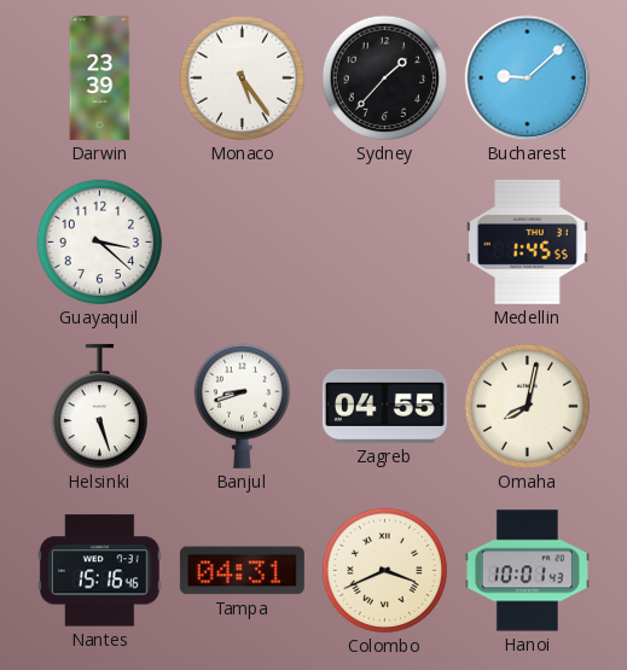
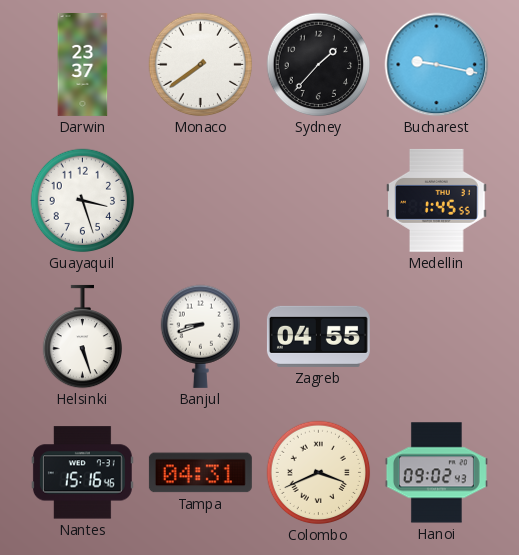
Darwin: 23:39 -> 23:37 (83, 64)
Monaco: 5:24 -> 7:39 (201, 65)
Bucharest: 9:08 -> 9:17 (437, 65)
Guayaquil: 3:22 -> 3:27 (83, 201)
Omaha: 8:02 -> none (528, 407)
Hanoi: 10:01 -> 09:02 (436, 473)
